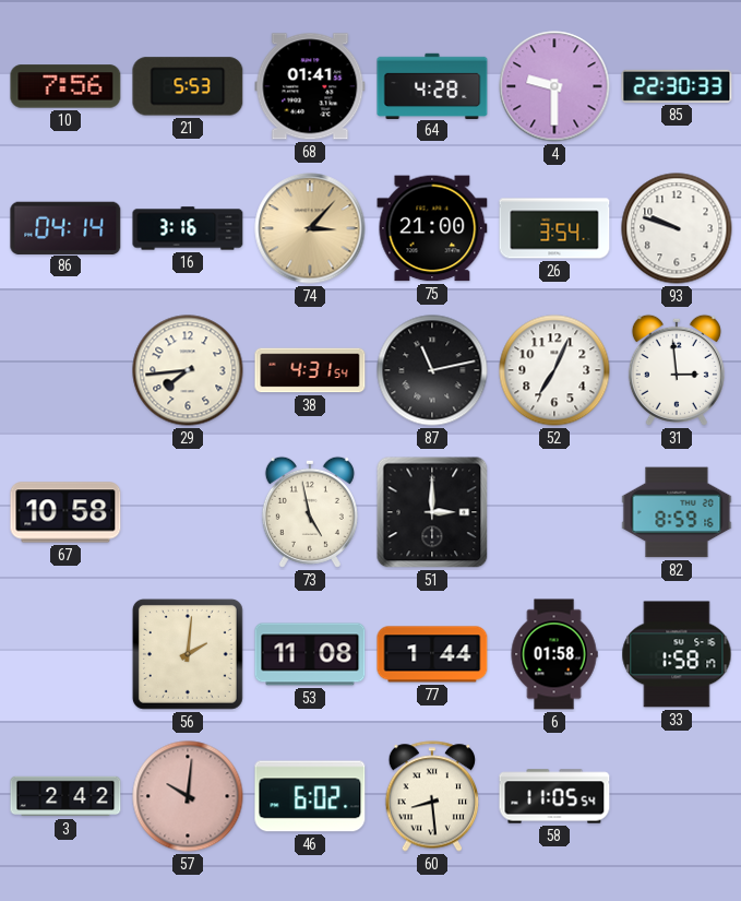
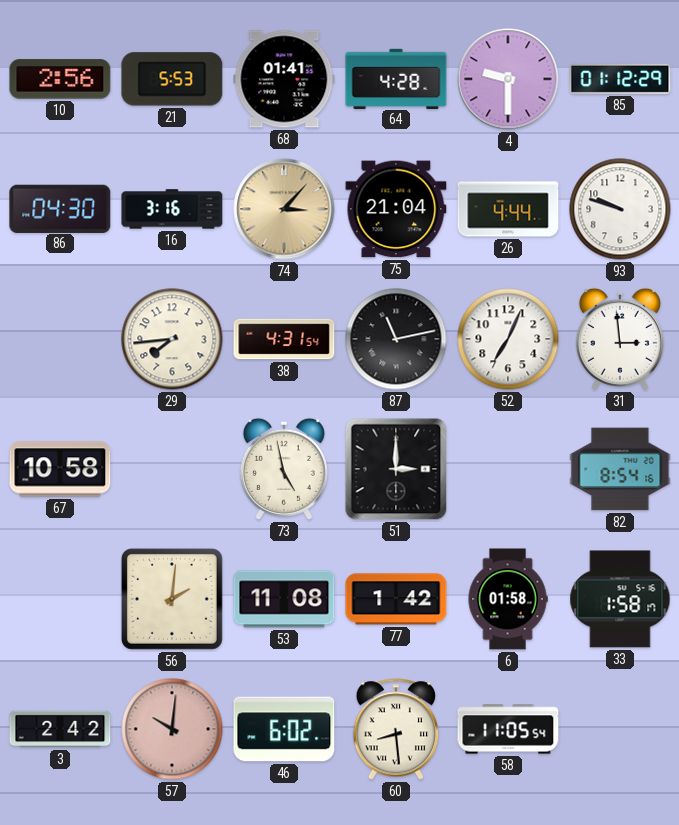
10: 7:56 -> 2:56 (60, 79)
85: 22:30 -> 01:12 (620, 79)
86: 04:14 -> 04:30 (60, 208)
75: 21:00 -> 21:04 (396, 209)
26: 3:54 -> 4:44 (508, 209)
82: 8:59 -> 8:54 (620, 469)
77: 1:44 -> 1:42 (396, 599)
